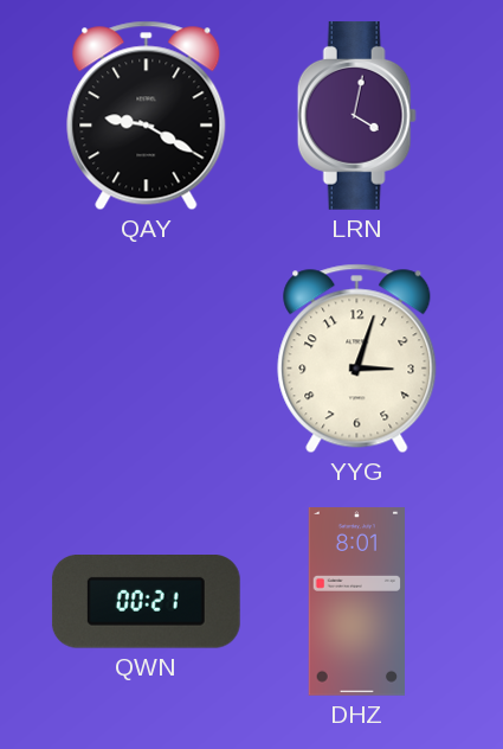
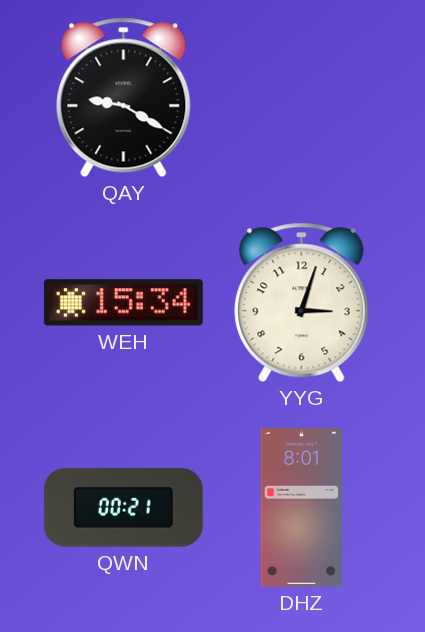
LRN: 4:02 -> none (356, 115)
WEH: none -> 15:34 (123, 303)
